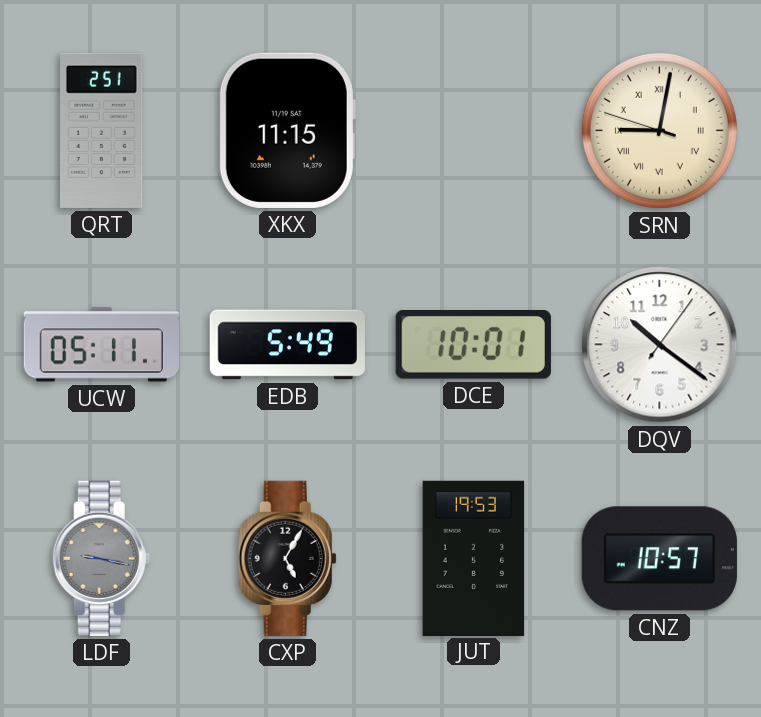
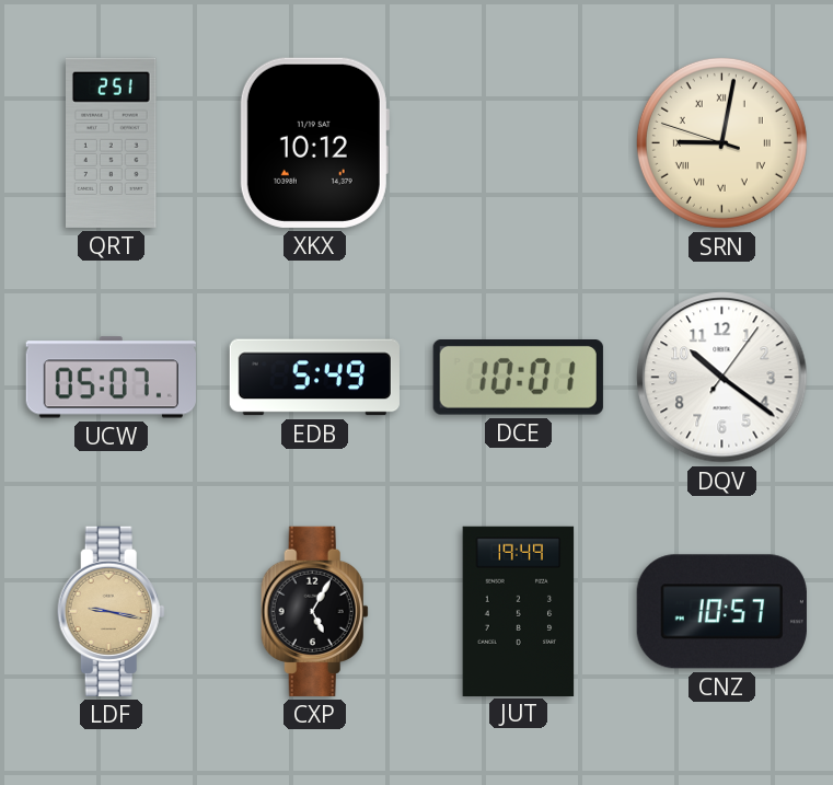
XKX: 11:15 -> 10:12 (314, 142)
UCW: 05:11 -> 05:07 (111, 378)
LDF dial: grey -> champagne (111, 611)
JUT: 19:53 -> 19:49 (519, 611)
